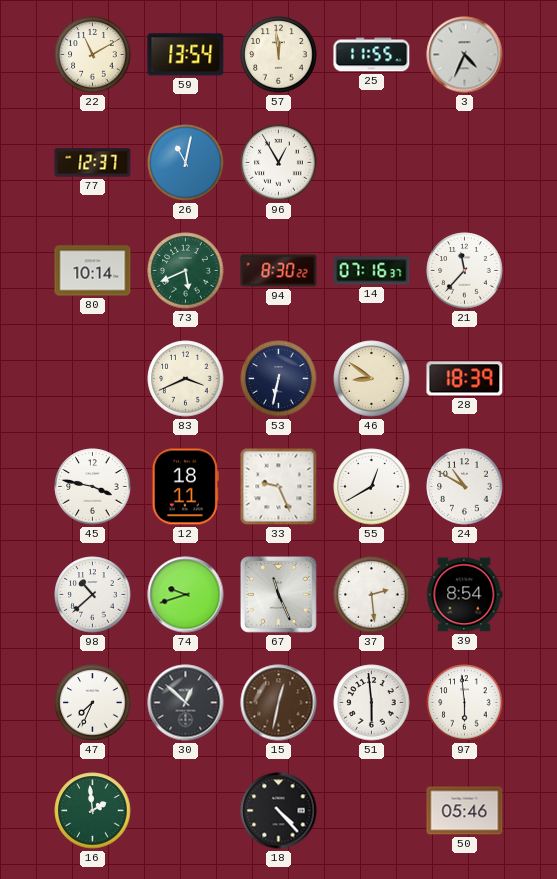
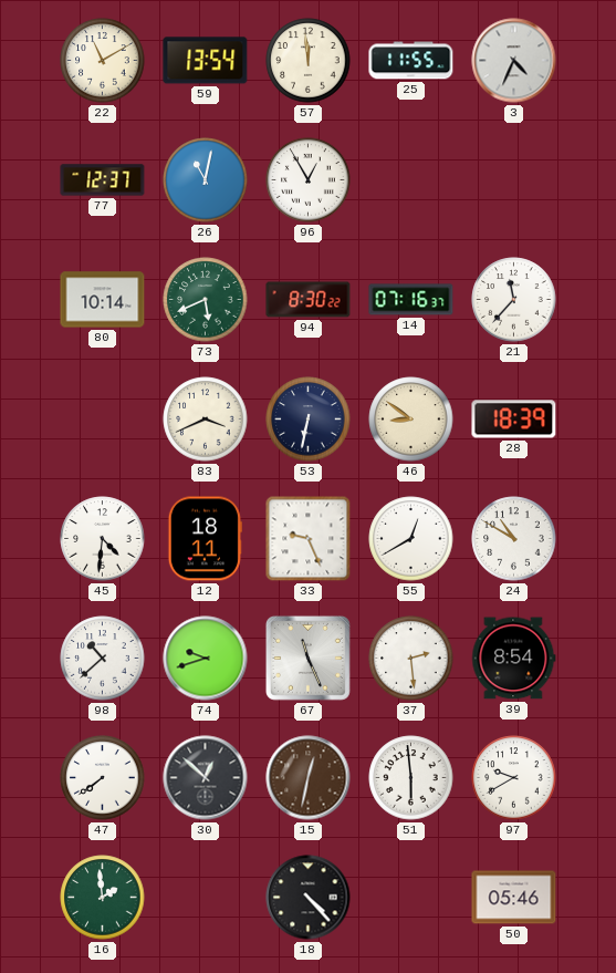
45: 3:47 -> 4:31 (103, 539)
47: 7:34 -> 7:39 (103, 778)
97: 5:59 -> 9:40 (514, 778)
